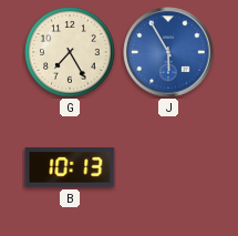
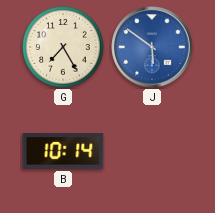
J: 5:55 -> 5:51 (152, 47)
B: 10:13 -> 10:14 (63, 151)
